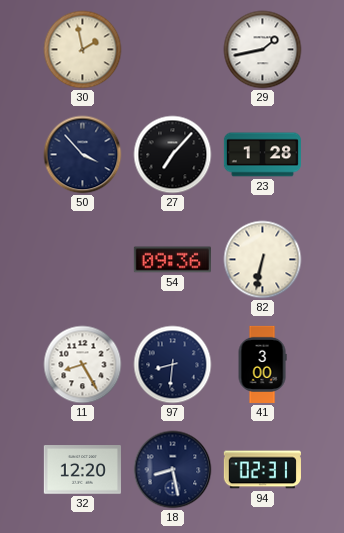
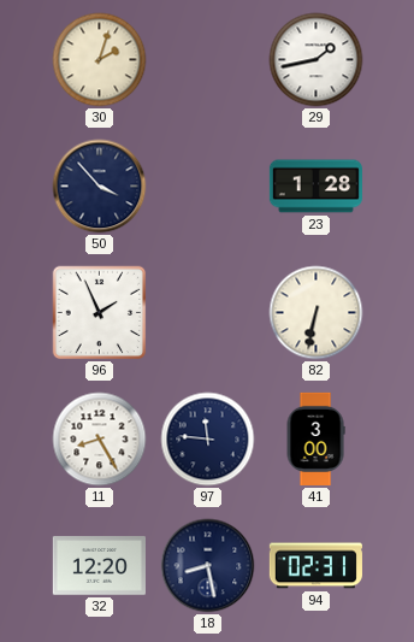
30: 1:58 -> 2:03 (100, 60)
27: 7:07 -> none (173, 155)
96: none -> 1:56 (100, 313)
54: 09:36 -> none (172, 260)
97: 8:31 -> 11:46 (208, 440)
